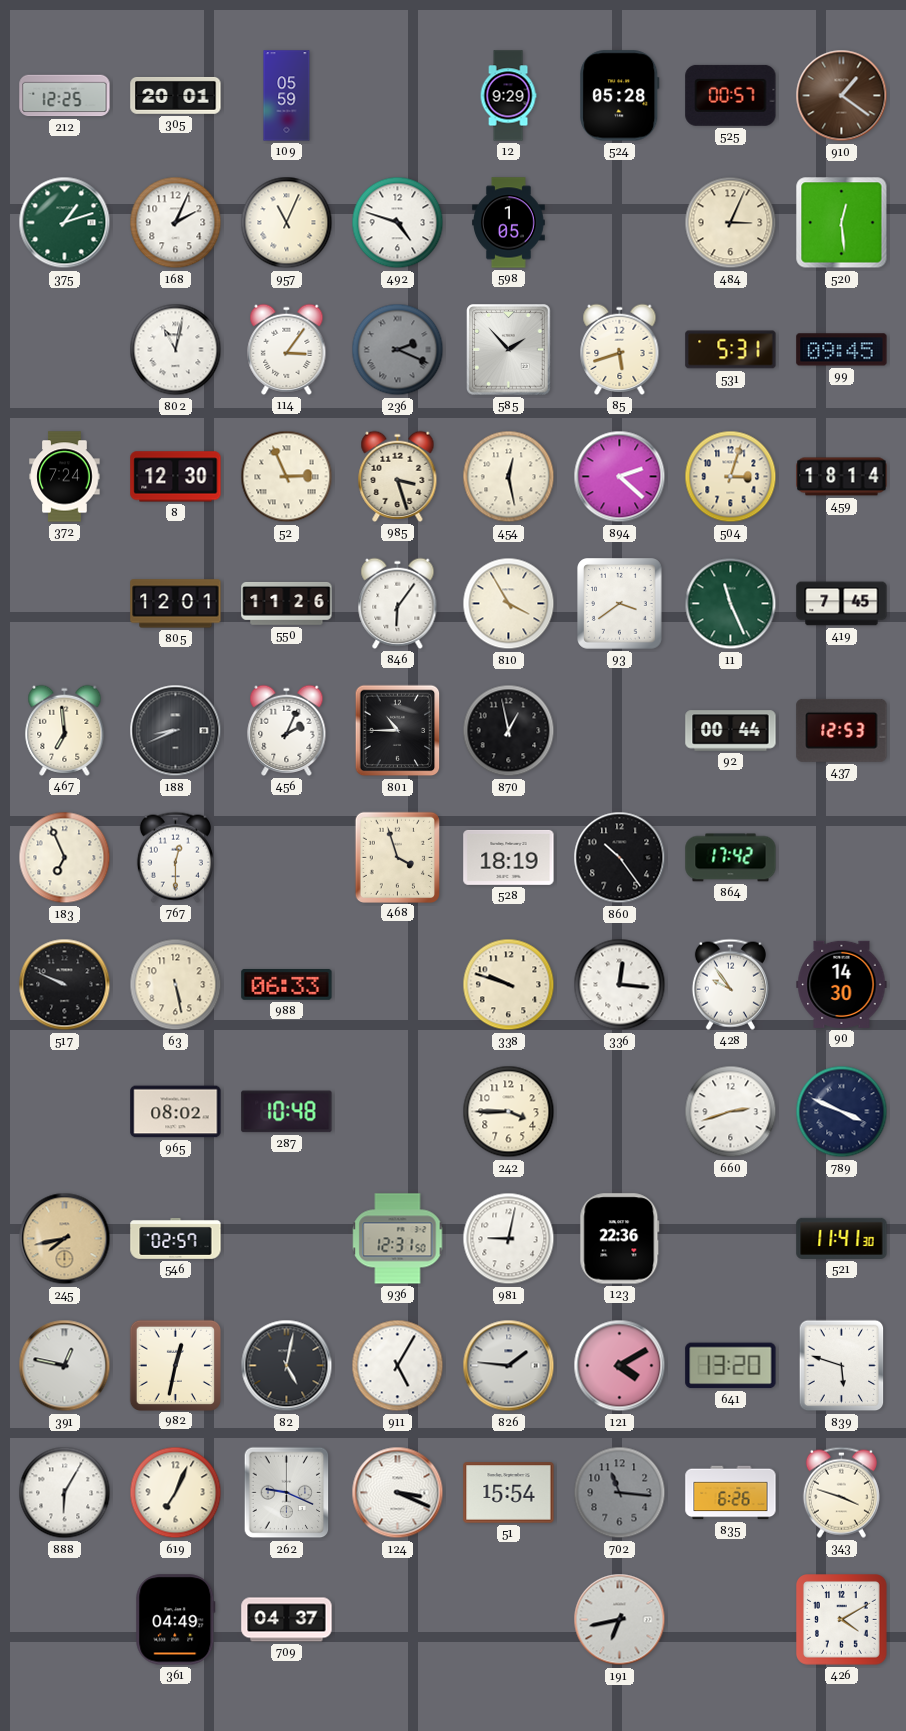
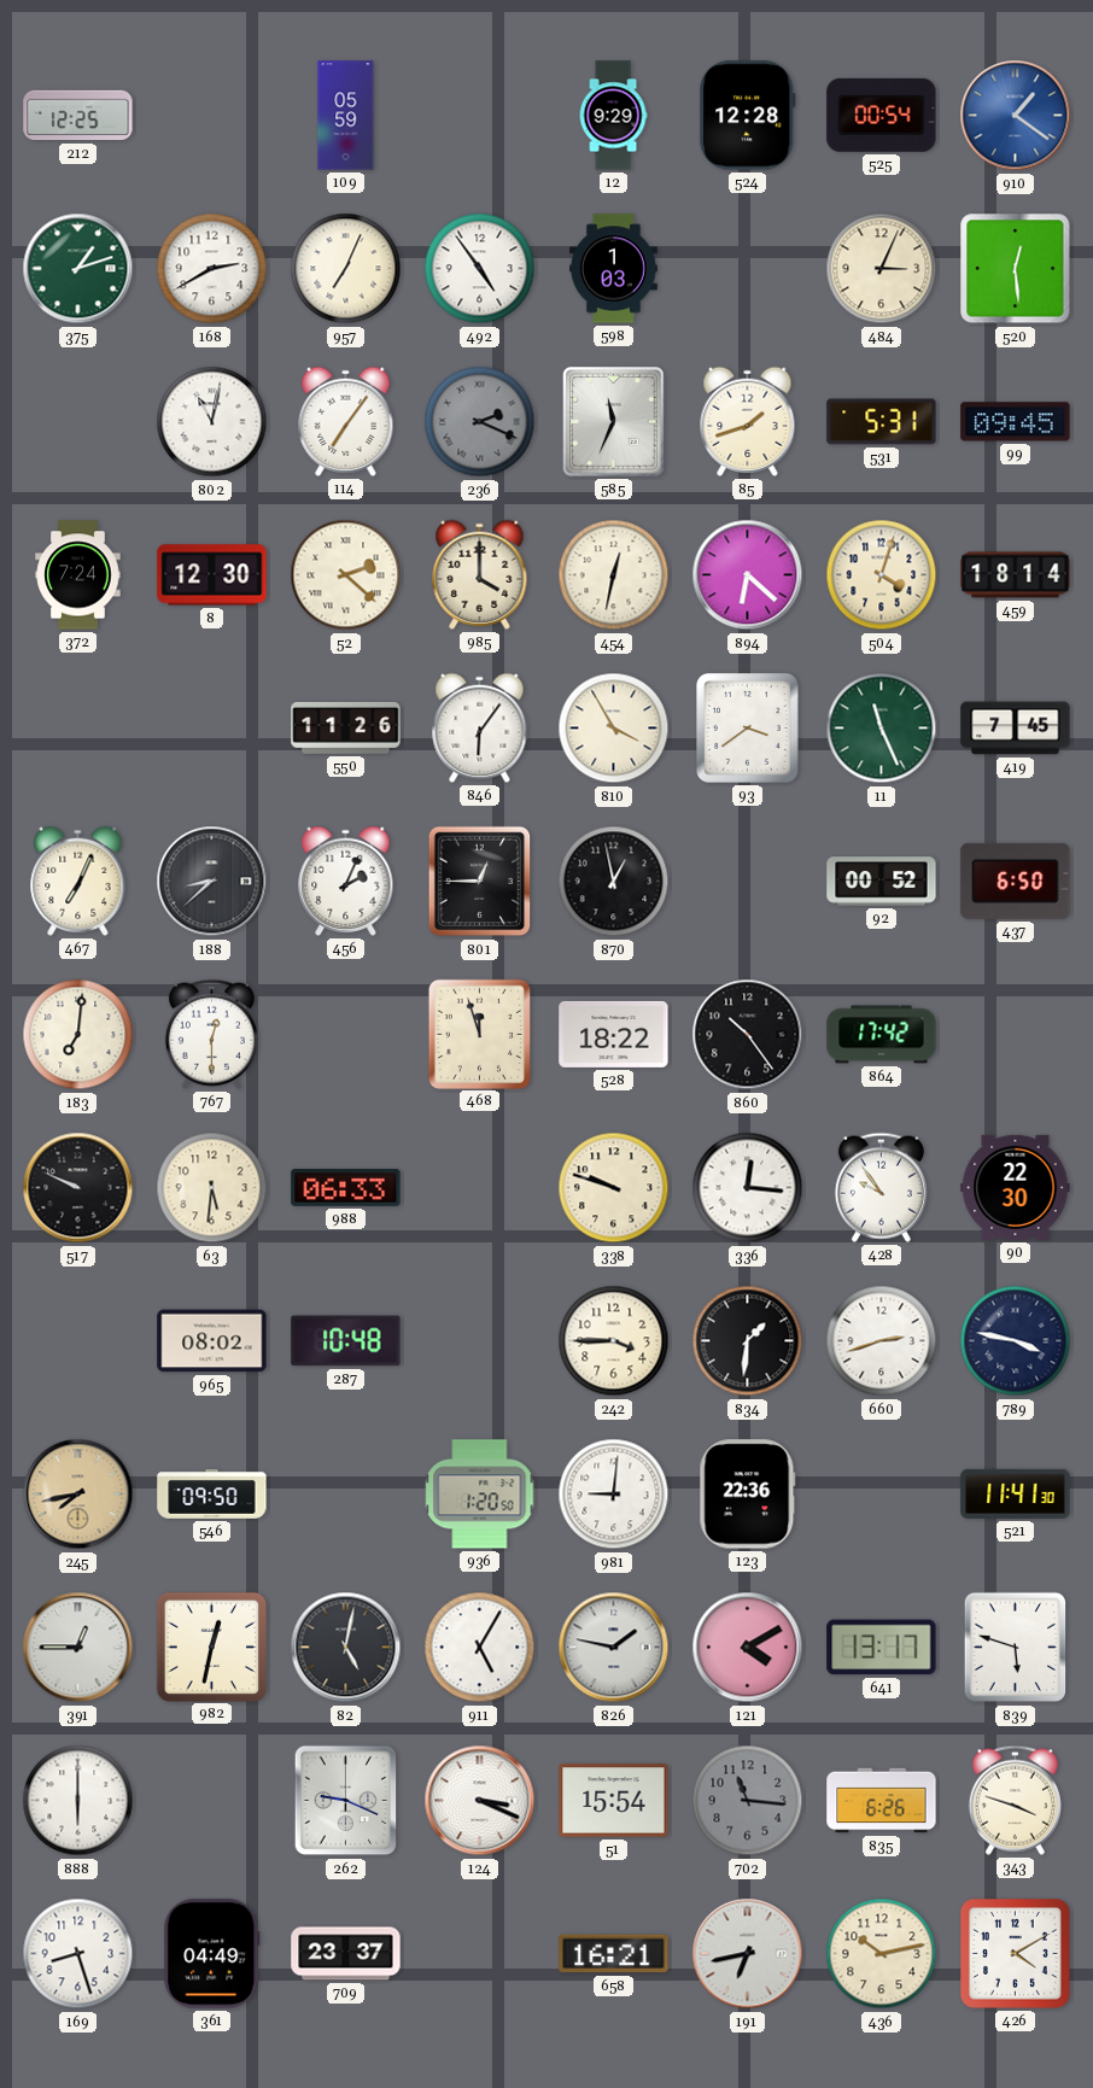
305: 20:01 -> none (176, 95)
524: 05:28 -> 12:28 (748, 116)
525: 00:57 -> 00:54 (882, 115)
910 dial: brown -> blue (1016, 116)
168: 2:04 -> 2:40 (212, 269)
957: 11:04 -> 7:04 (346, 269)
492: 4:48 -> 4:54 (480, 269)
598: 1:05 -> 1:03 (614, 269)
114: 3:06 -> 7:06 (346, 421)
585: 1:53 -> 11:34 (614, 422)
85: 5:42 -> 1:42 (748, 421)
52: 2:56 -> 2:22 (346, 575)
985: 3:27 -> 4:00 (480, 574)
454: 12:28 -> 12:32 (614, 575)
894: 2:22 -> 6:22 (748, 575)
504: 3:03 -> 4:03 (882, 575)
805: 12:01 -> none (176, 604)
467: 6:59 -> 7:04 (78, 881)
188: 8:41 -> 8:38 (212, 882)
801: 10:45 -> 12:45 (480, 882)
92: 00:44 -> 00:52 (882, 882)
437: 12:53 -> 6:50 (1016, 881)
183: 6:56 -> 7:01 (78, 1035)
468: 3:57 -> 11:57 (479, 1034)
528: 18:19 -> 18:22 (614, 1034)
63: 5:28 -> 5:31 (212, 1188)
90: 14:30 -> 22:30 (1016, 1187)
834: none -> 1:31 (748, 1341)
789: 3:49 -> 3:47 (1016, 1341)
546: 02:57 -> 09:50 (212, 1493)
936: 12:31 -> 1:20 (480, 1495)
981: 9:02 -> 9:01 (614, 1495)
391: 12:47 -> 12:45 (78, 1648)
826: 1:46 -> 1:47 (614, 1648)
641: 13:20 -> 13:17 (882, 1648)
888: 6:05 -> 6:00 (78, 1801)
619: 7:04 -> none (176, 1493)
169: none -> 8:27 (78, 1954)
709: 04:37 -> 23:37 (346, 1954)
658: none -> 16:21 (614, 1954)
436: none -> 10:13 (882, 1954)
